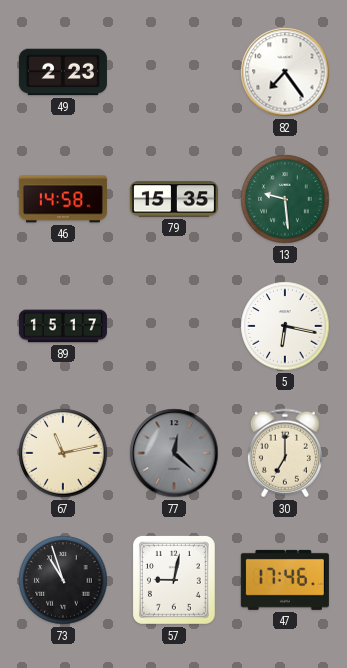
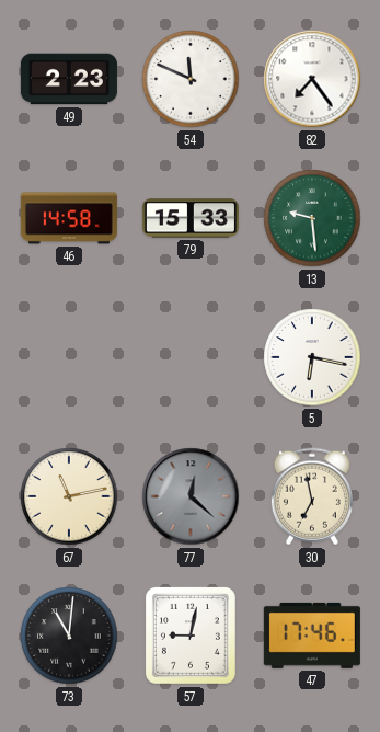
54: none -> 11:49 (191, 79)
79: 15:35 -> 15:33 (191, 218)
89: 15:17 -> none (63, 326)
30: 7:00 -> 6:58 (312, 496)
73: 10:57 -> 11:01 (69, 636)
